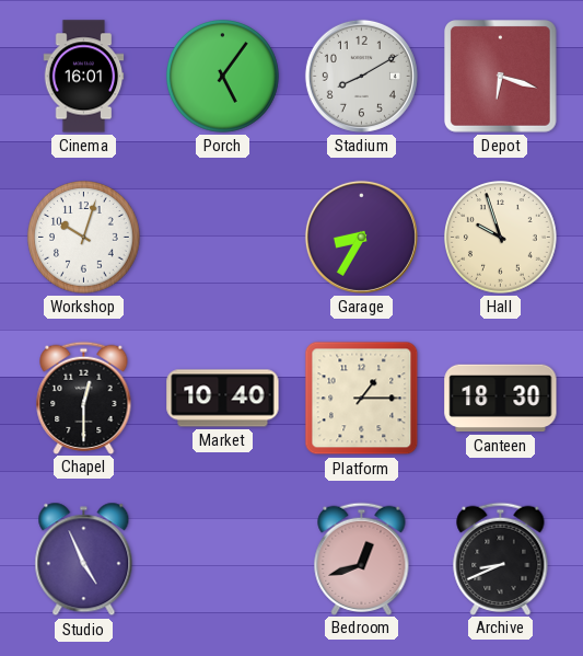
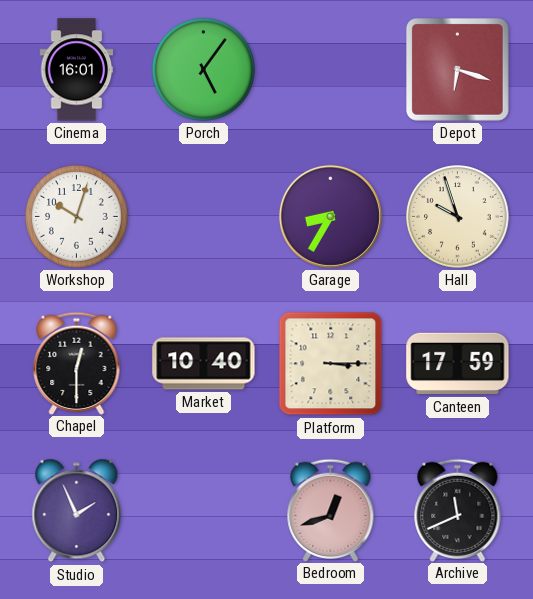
Stadium: 8:10 -> none (361, 76)
Platform: 1:15 -> 3:15 (331, 364)
Canteen: 18:30 -> 17:59 (458, 364)
Studio: 4:56 -> 1:56 (77, 511)
Archive: 8:41 -> 11:41 (458, 510)
